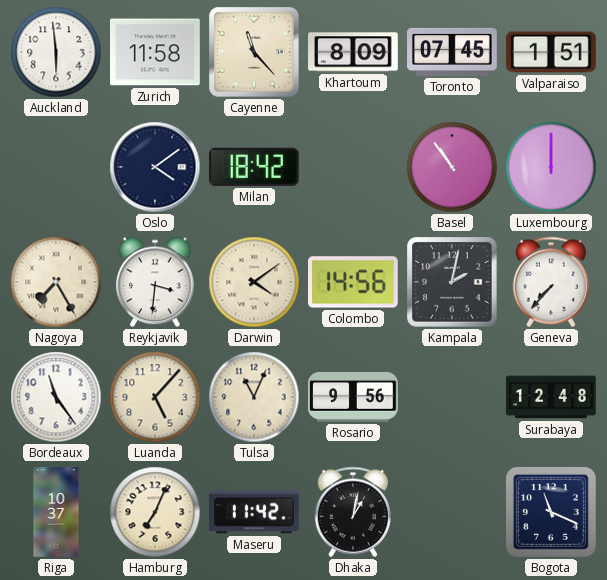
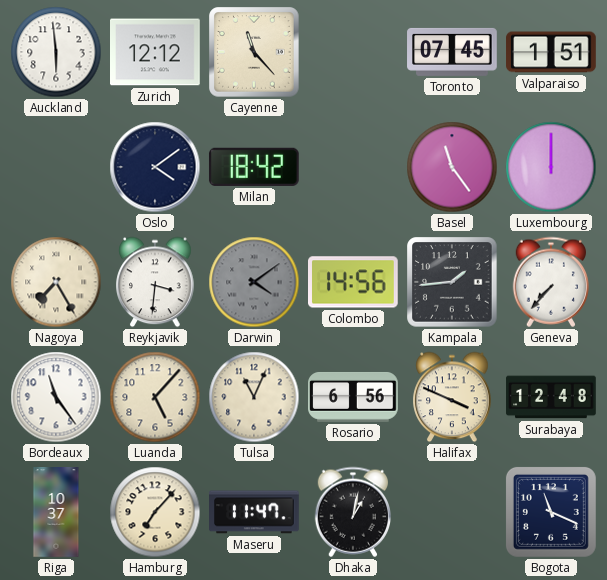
Zurich: 11:58 -> 12:12 (156, 52)
Khartoum: 8:09 -> none (353, 52)
Basel: 10:54 -> 11:24 (452, 167)
Darwin dial: cream -> grey (254, 282)
Kampala: 2:02 -> 1:44 (452, 282)
Rosario: 9:56 -> 6:56 (353, 397)
Halifax: none -> 3:49 (452, 397)
Hamburg: 7:04 -> 7:07 (155, 512)
Maseru: 11:42 -> 11:47 (255, 512)
